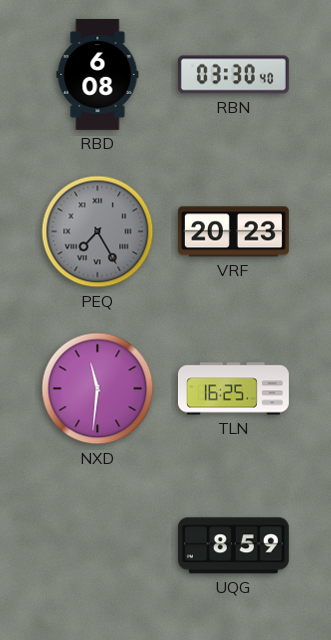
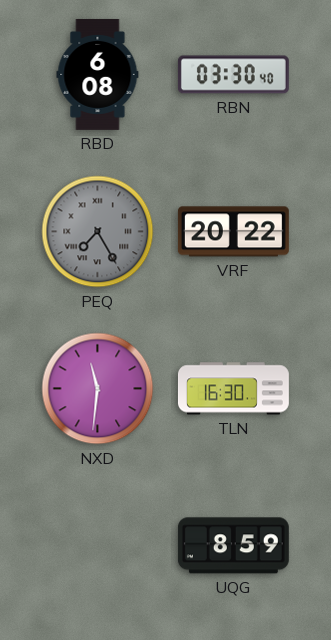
VRF: 20:23 -> 20:22 (233, 232)
TLN: 16:25 -> 16:30 (233, 389)
